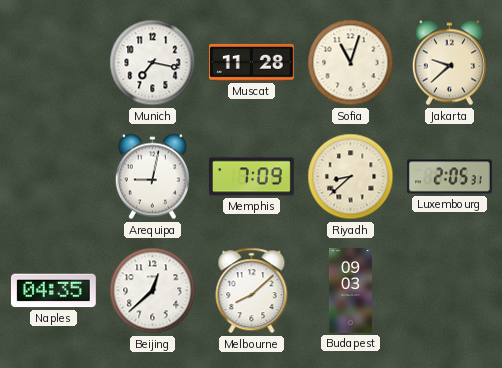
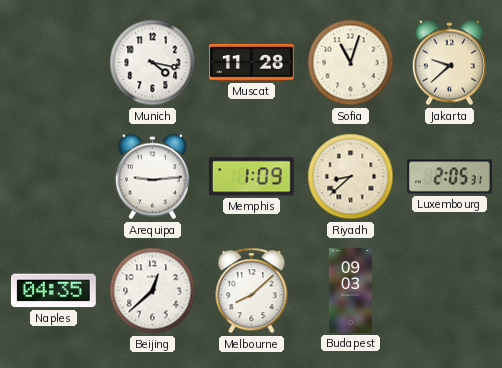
Munich: 7:17 -> 4:17 (153, 63)
Arequipa: 9:02 -> 9:14 (152, 177)
Memphis: 7:09 -> 1:09 (251, 177)
